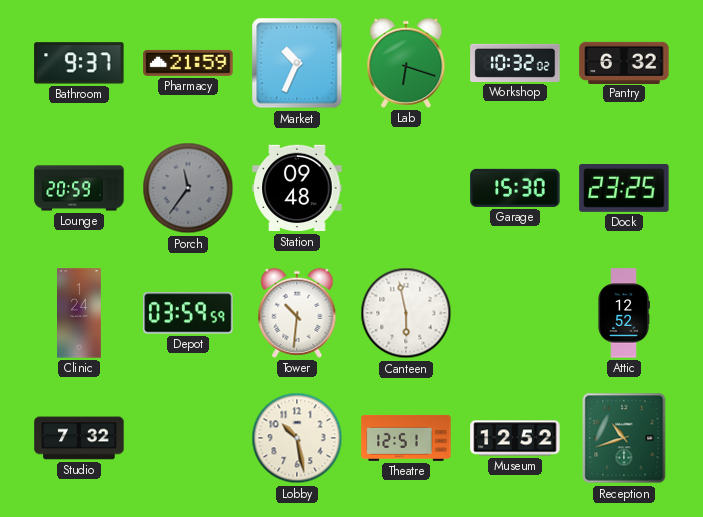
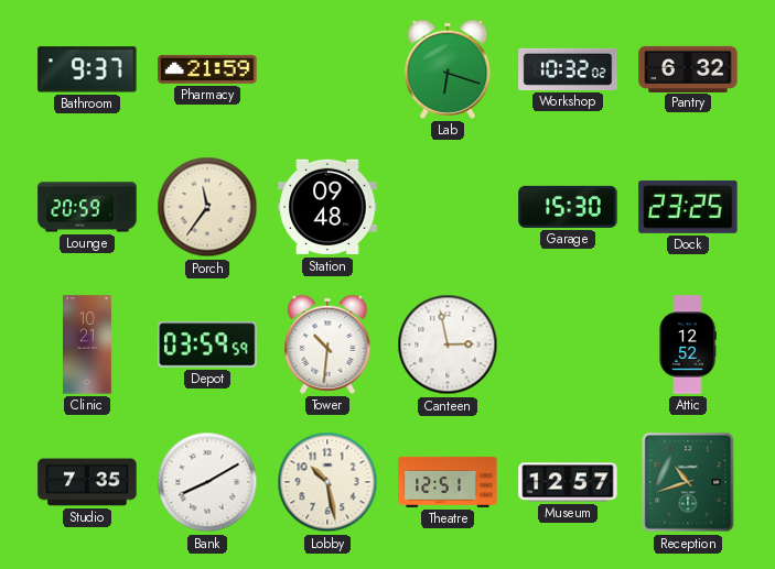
Market: 10:34 -> none (297, 63)
Porch dial: grey -> cream (207, 207)
Clinic: 1:24 -> 10:21 (88, 344)
Canteen: 5:58 -> 2:58 (448, 344)
Studio: 7:32 -> 7:35 (87, 482)
Bank: none -> 8:10 (207, 482)
Museum: 12:52 -> 12:57 (568, 482)
